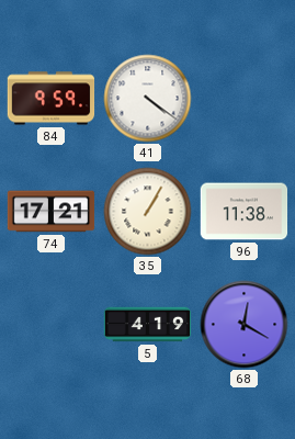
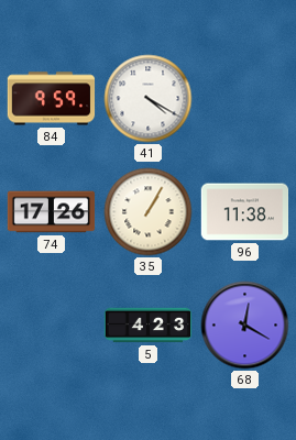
41: 4:21 -> 4:20 (149, 99)
74: 17:21 -> 17:26 (52, 212)
5: 4:19 -> 4:23 (149, 326)
